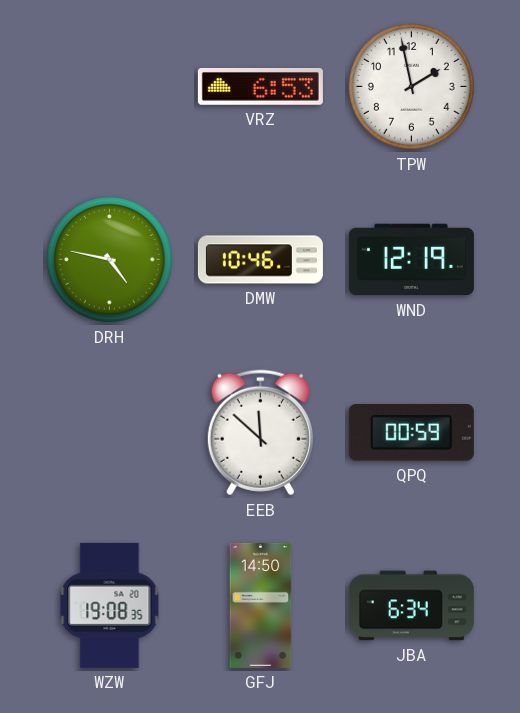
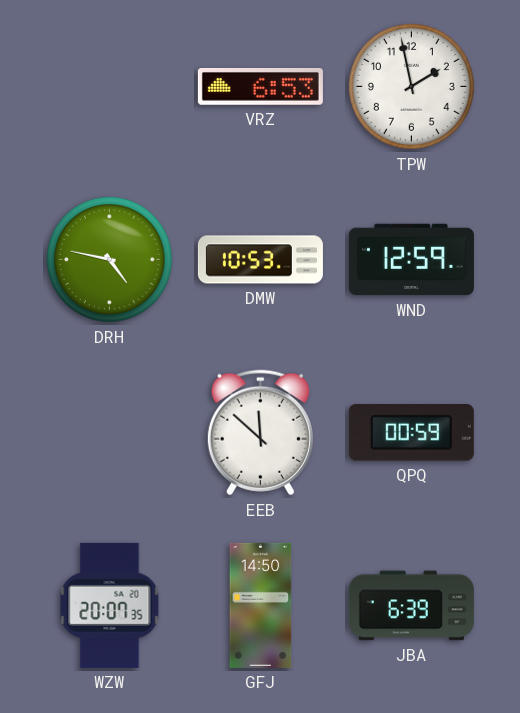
DMW: 10:46 -> 10:53 (260, 260)
WND: 12:19 -> 12:59 (411, 260)
WZW: 19:08 -> 20:07 (110, 605)
JBA: 6:34 -> 6:39 (411, 606)
